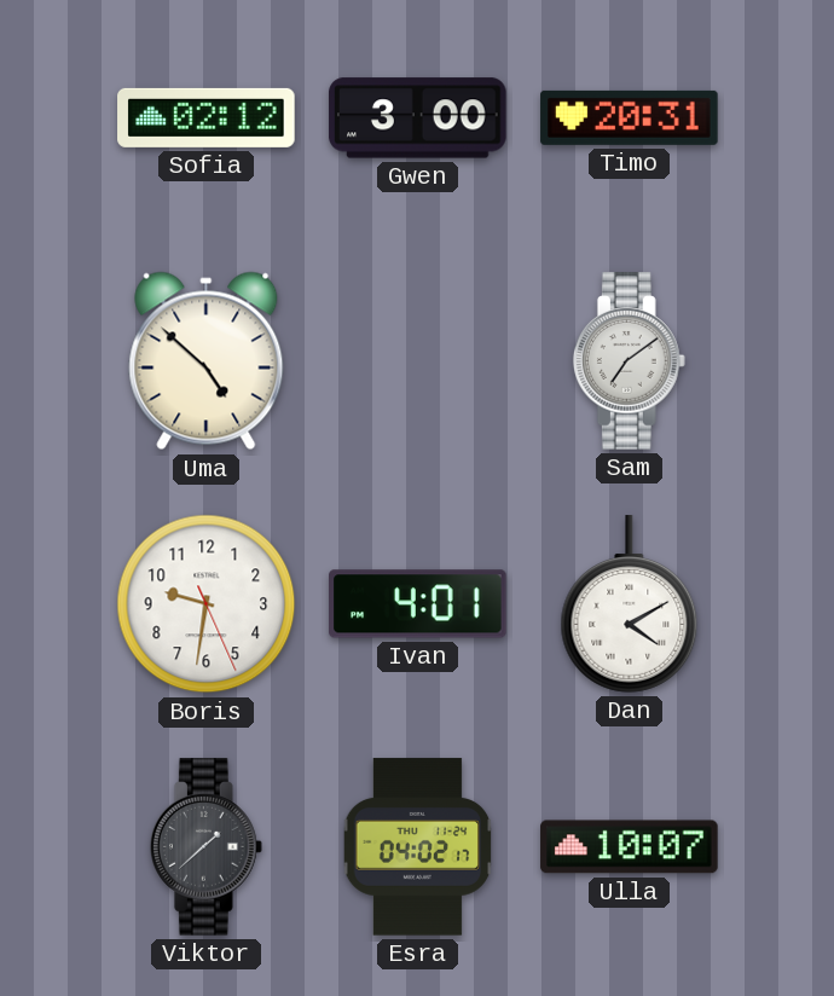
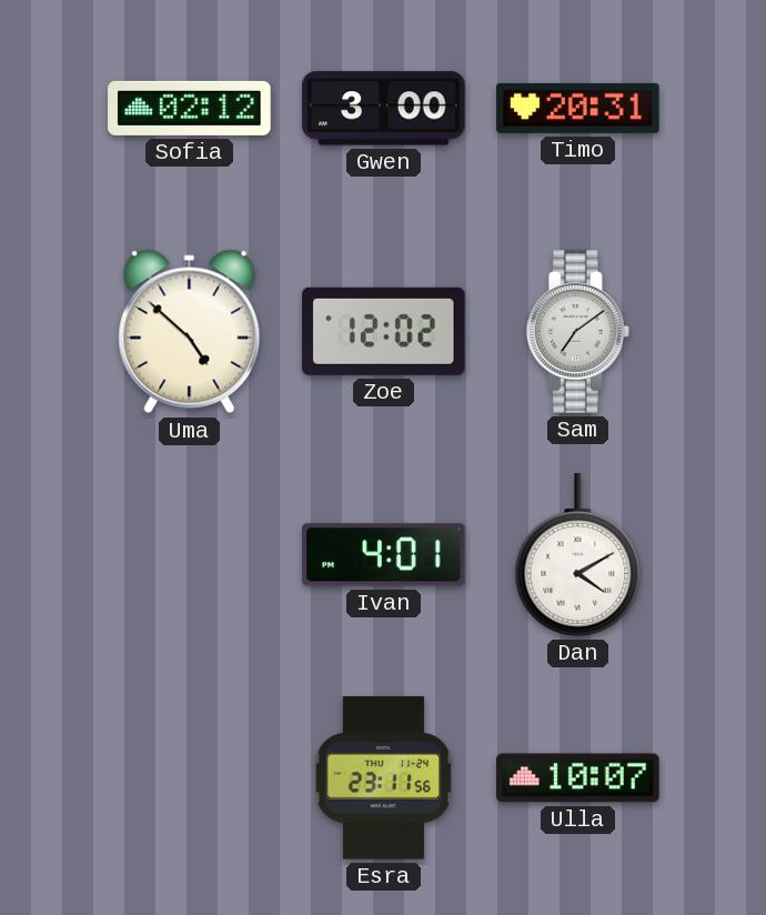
Zoe: none -> 12:02 (384, 331)
Boris: 9:31 -> none (207, 604)
Viktor: 1:38 -> none (205, 847)
Esra: 04:02 -> 23:11 (384, 778)
